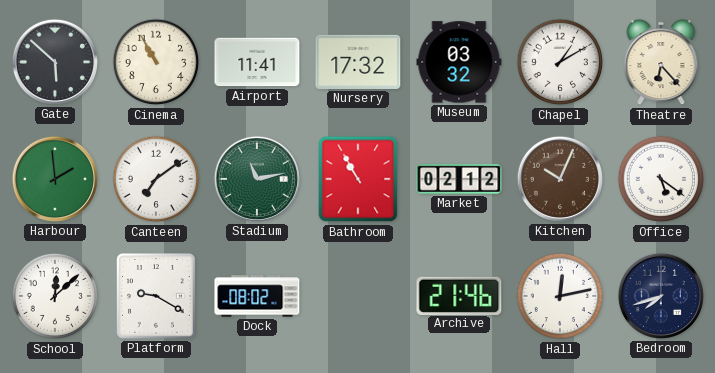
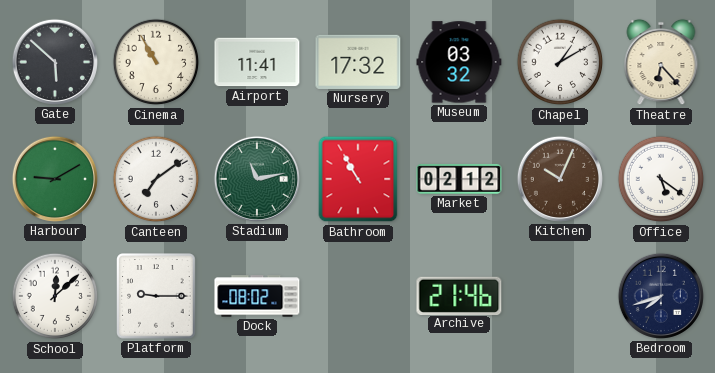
Harbour: 1:59 -> 9:10 (55, 179)
Platform: 9:20 -> 9:15 (156, 296)
Hall: 12:13 -> none (560, 296)
